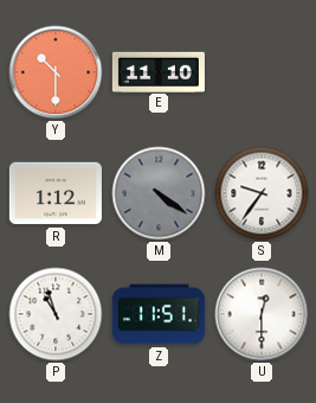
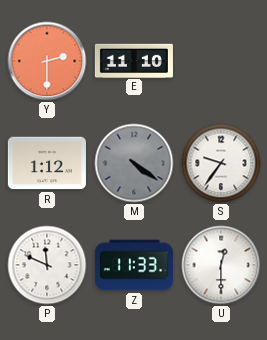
Y: 10:30 -> 2:30 (47, 61)
P: 10:57 -> 11:49 (47, 265)
Z: 11:51 -> 11:33 (134, 265)
